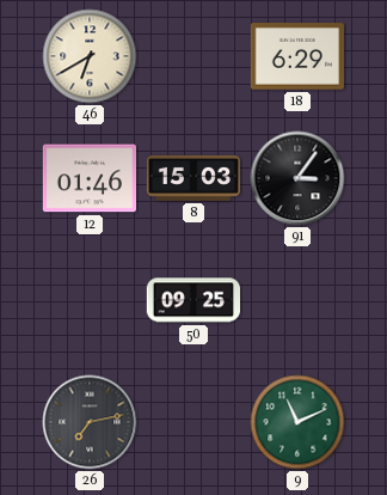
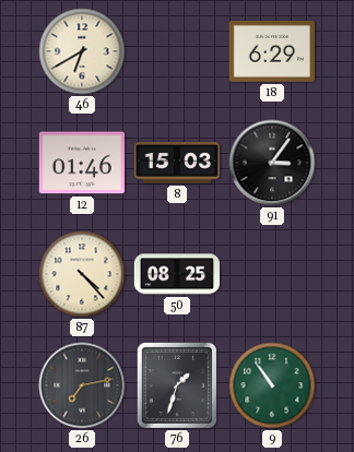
87: none -> 4:23 (82, 274)
50: 09:25 -> 08:25 (176, 274)
76: none -> 1:33 (177, 385)
9: 11:11 -> 10:54 (272, 385)
